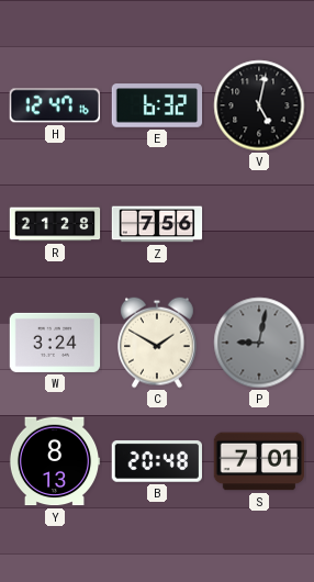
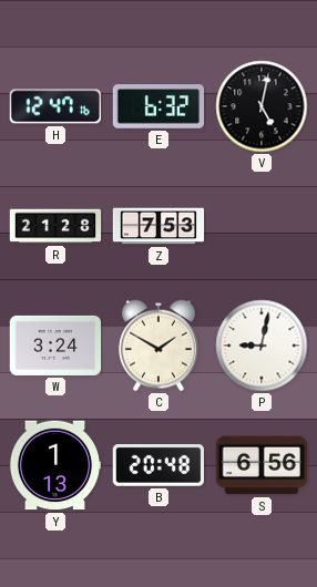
Z: 7:56 -> 7:53 (158, 226)
P dial: grey -> white (262, 346)
Y: 8:13 -> 1:13 (55, 465)
S: 7:01 -> 6:56 (262, 465)
